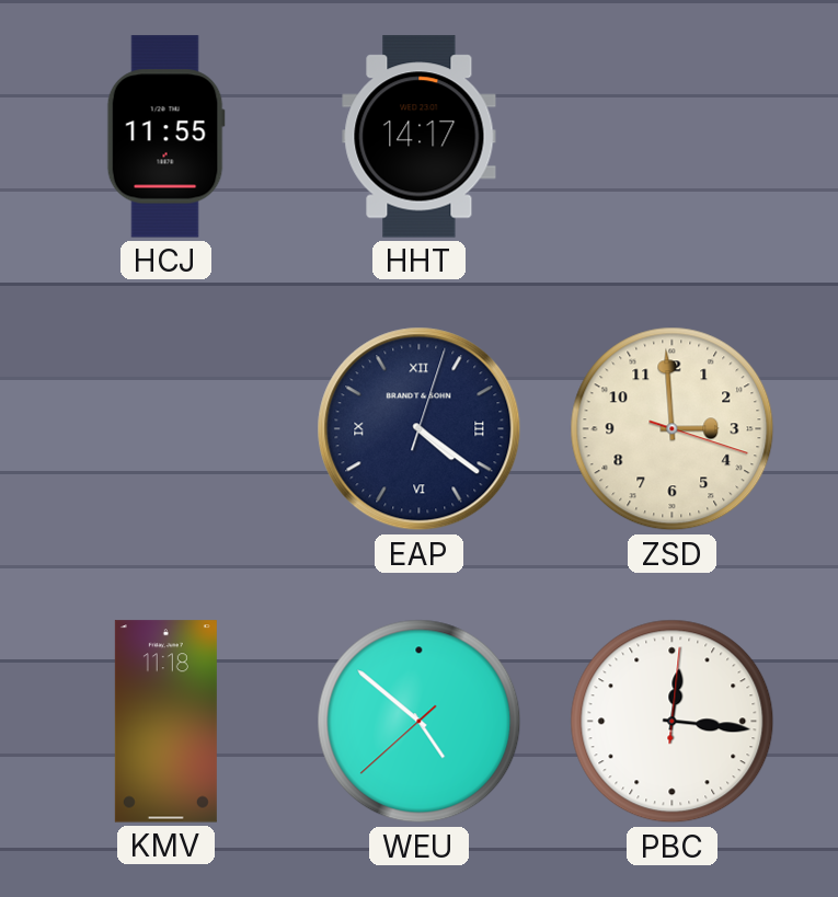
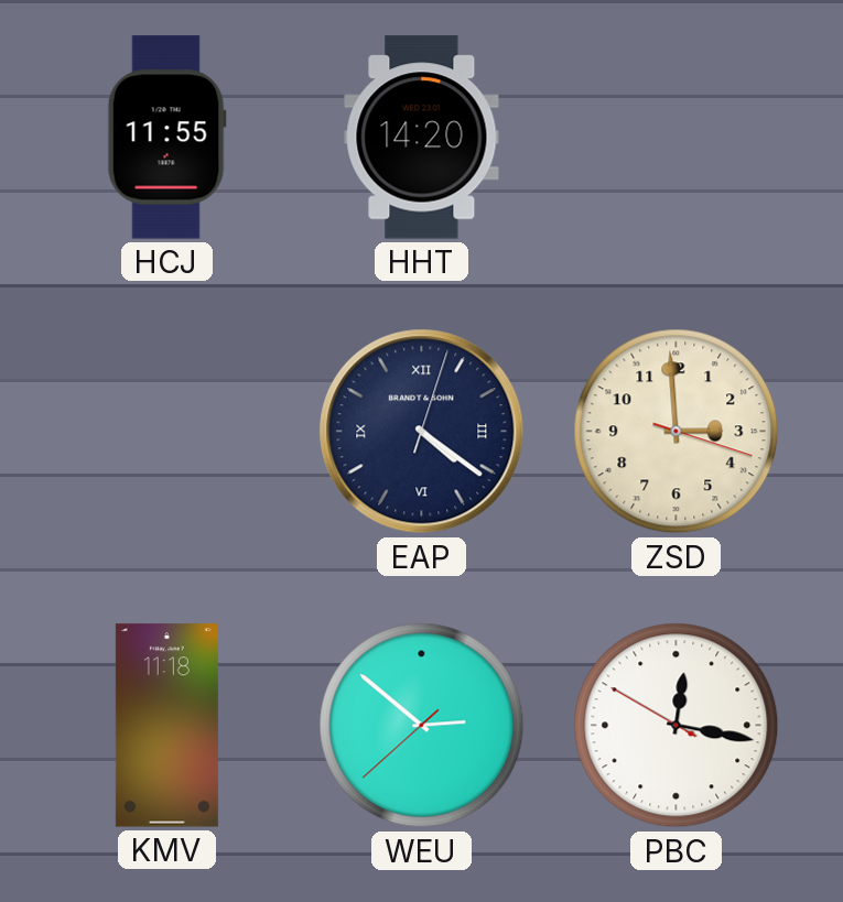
HHT: 14:17 -> 14:20 (422, 138)
WEU: 4:51 -> 2:51 (422, 726)
PBC: 12:16:01 -> 12:16:50 (677, 726)
